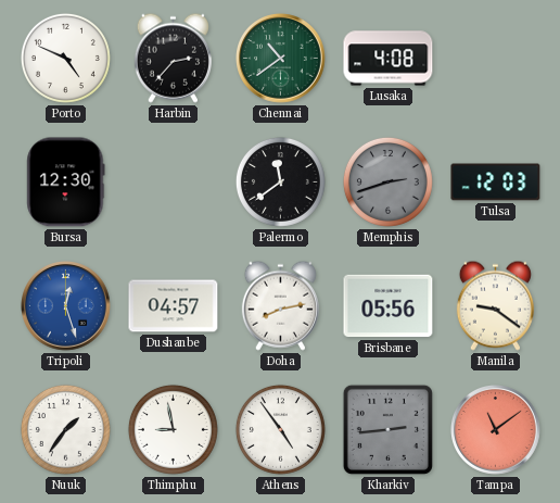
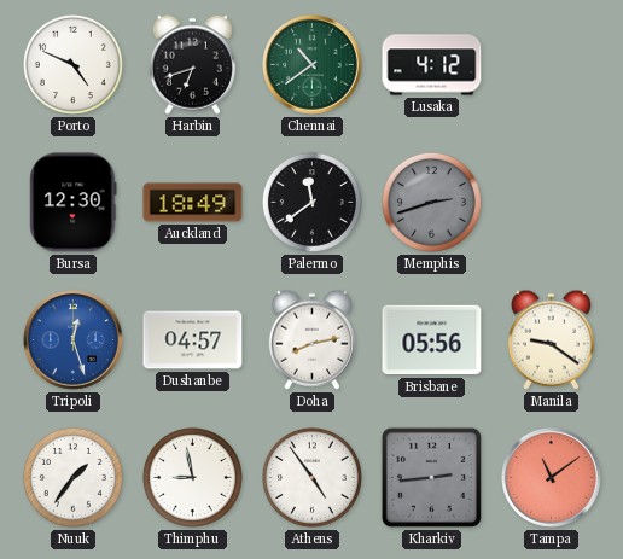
Harbin: 2:37 -> 6:42 (192, 64)
Lusaka: 4:08 -> 4:12 (432, 65)
Auckland: none -> 18:49 (193, 203)
Tulsa: 12:03 -> none (496, 183)
